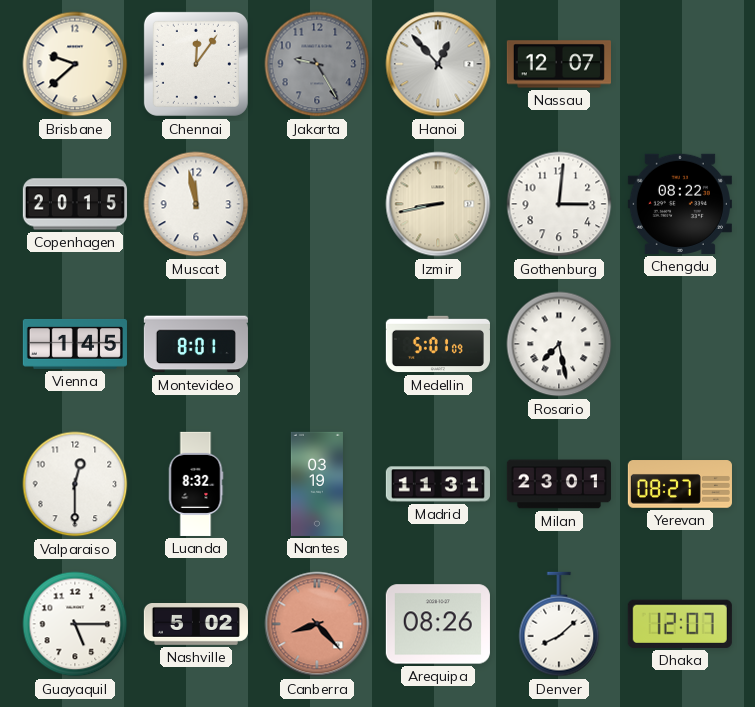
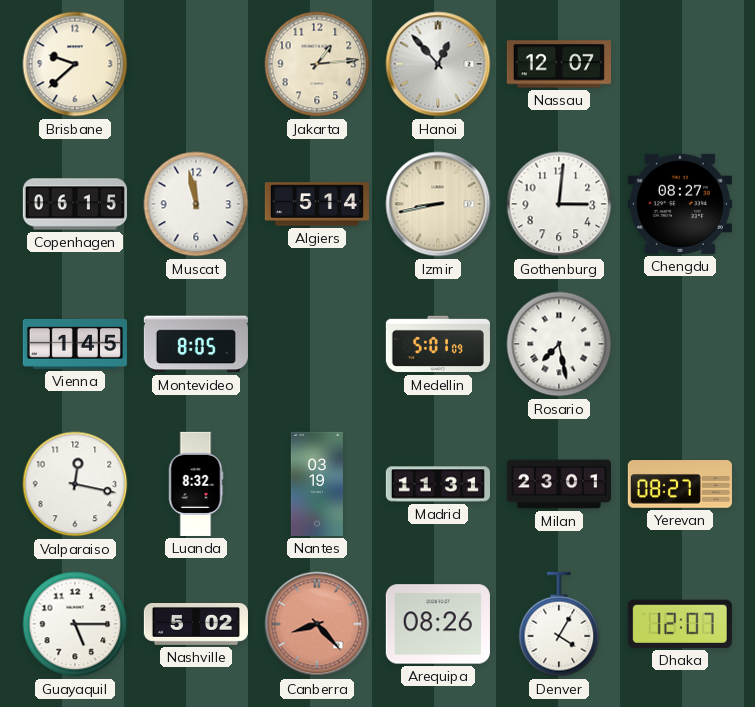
Chennai: 12:06 -> none (196, 64)
Jakarta: 9:25 -> 1:14 (317, 64)
Jakarta dial: grey -> cream (317, 64)
Copenhagen: 20:15 -> 06:15 (75, 204)
Algiers: none -> 5:14 (317, 204)
Chengdu: 08:22 -> 08:27 (680, 204)
Montevideo: 8:01 -> 8:05 (196, 344)
Valparaiso: 12:30 -> 12:17 (75, 484)
Denver: 8:08 -> 4:05 (559, 624)
